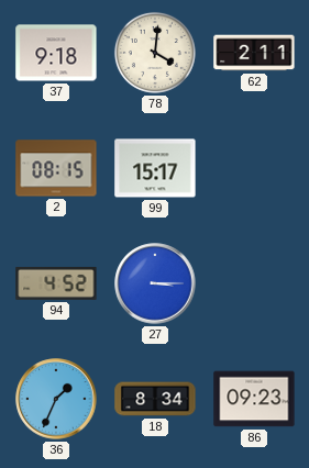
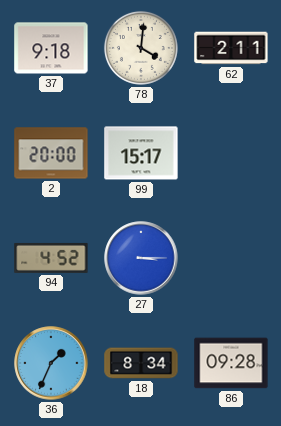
2: 08:15 -> 20:00 (51, 153)
86: 09:23 -> 09:28 (231, 363)
